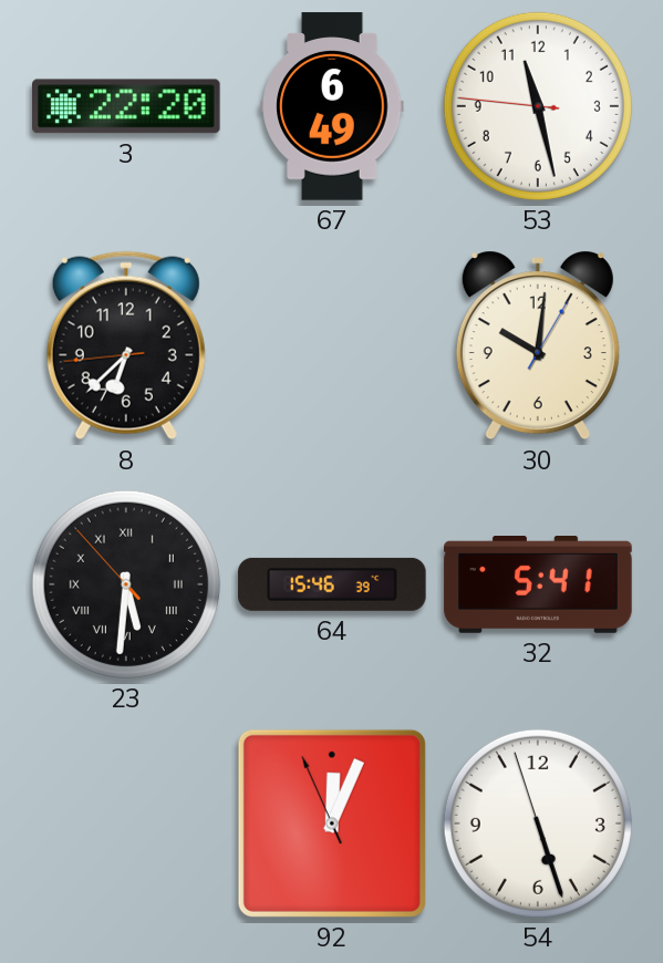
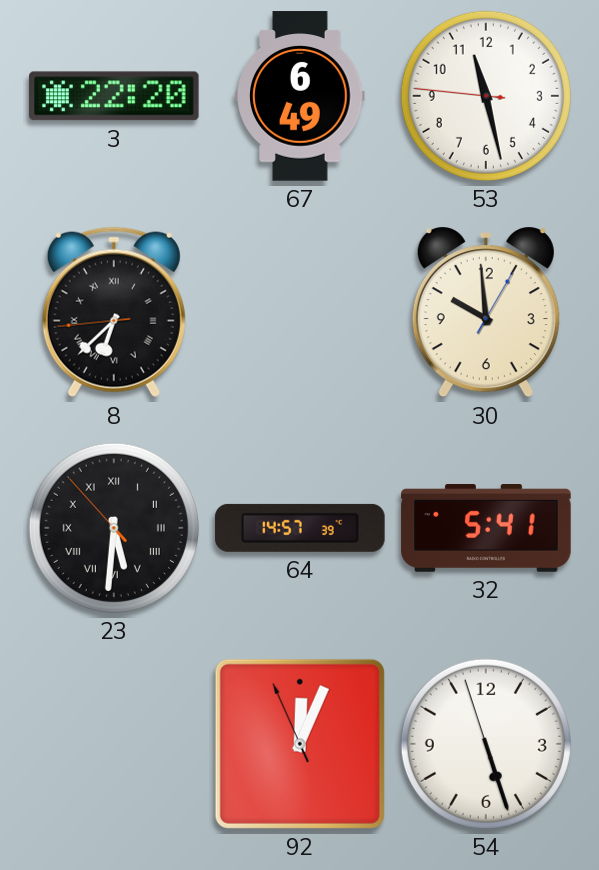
8 numerals: Arabic -> Roman (114, 312)
30: 10:01 -> 9:59 (486, 312)
64: 15:46 -> 14:57 (300, 528)
